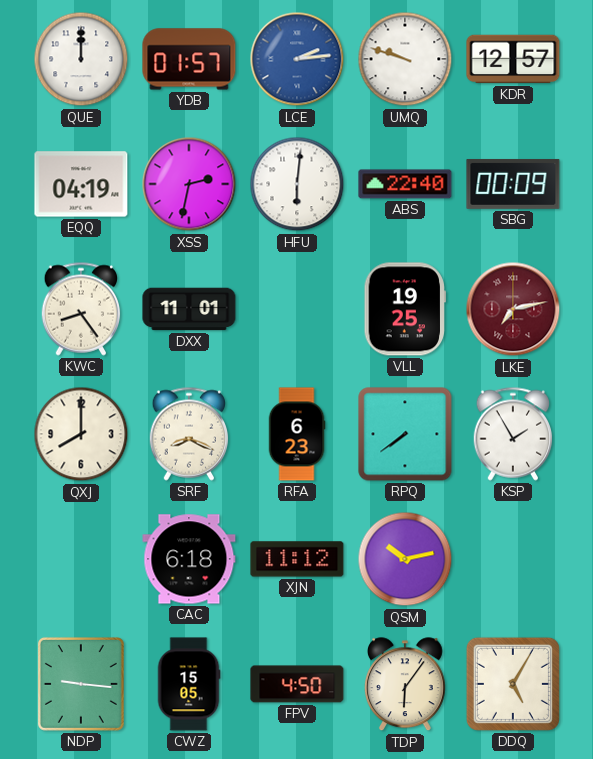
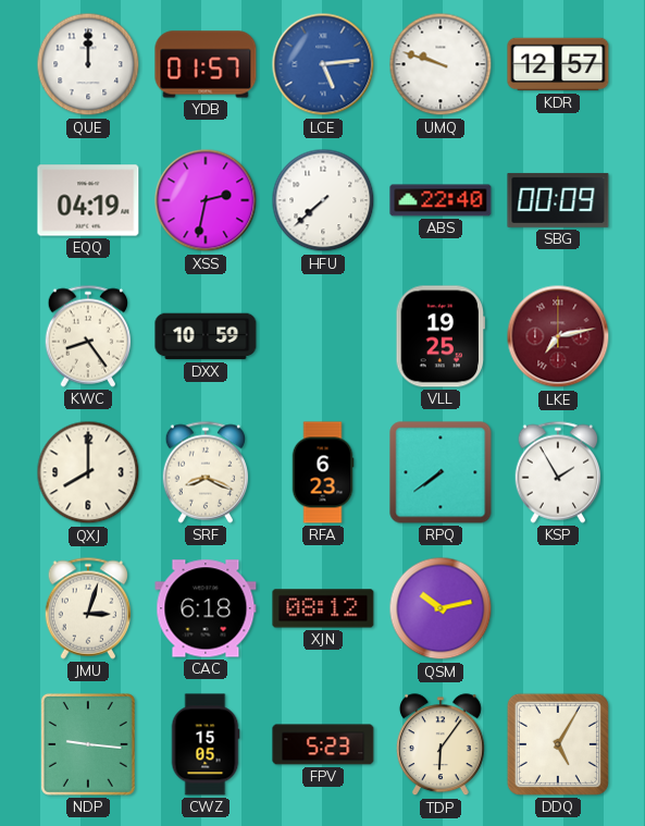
LCE: 2:14 -> 5:14 (323, 64)
HFU: 6:01 -> 7:38 (323, 200)
DXX: 11:01 -> 10:59 (206, 336)
JMU: none -> 3:03 (88, 608)
XJN: 11:12 -> 08:12 (323, 608)
FPV: 4:50 -> 5:23 (323, 744)
